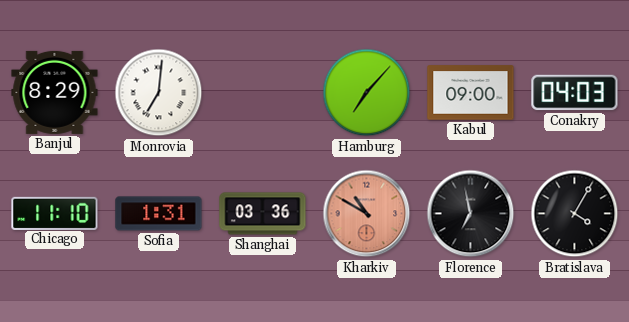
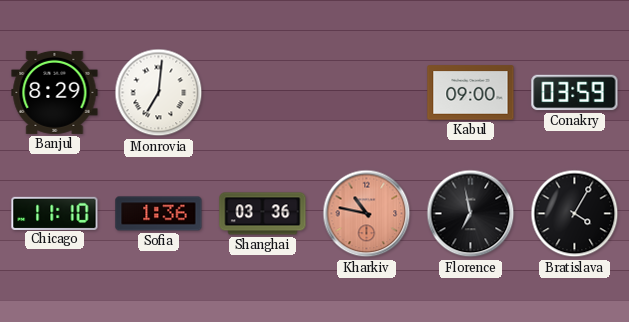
Hamburg: 7:07 -> none (367, 93)
Conakry: 04:03 -> 03:59 (575, 93)
Sofia: 1:31 -> 1:36 (159, 214)
Kharkiv: 10:50 -> 10:47 (367, 214)
